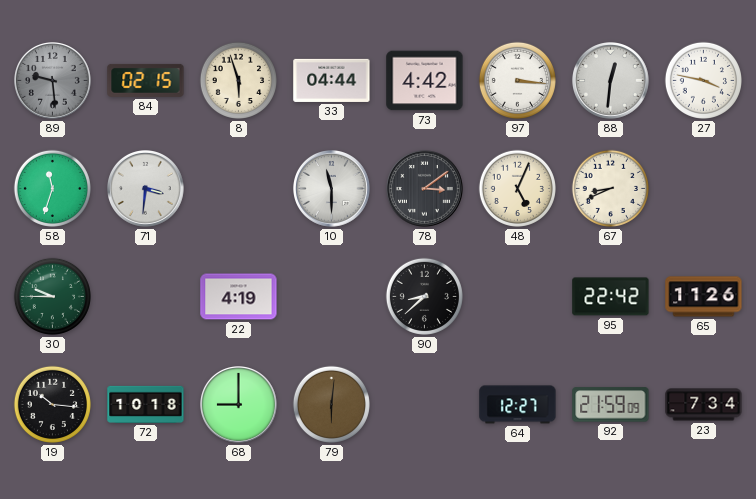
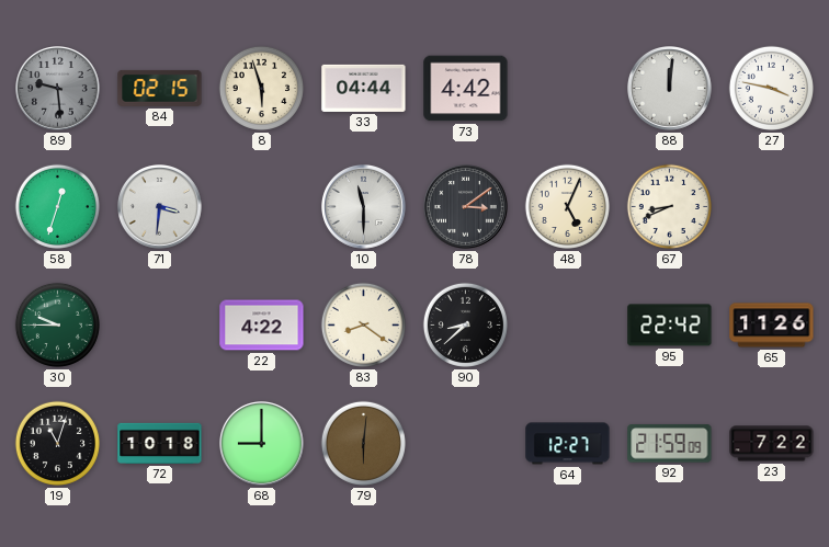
97: 3:16 -> none (517, 80)
88: 12:31 -> 12:01 (670, 89)
58: 11:33 -> 12:33 (57, 206)
22: 4:19 -> 4:22 (262, 326)
83: none -> 8:21 (363, 324)
19: 10:16 -> 11:03 (57, 443)
23: 7:34 -> 7:22 (772, 444)
